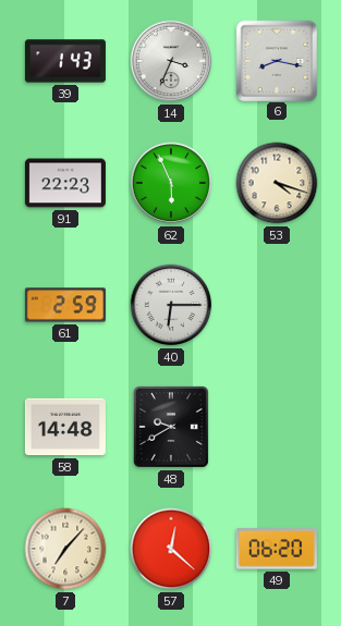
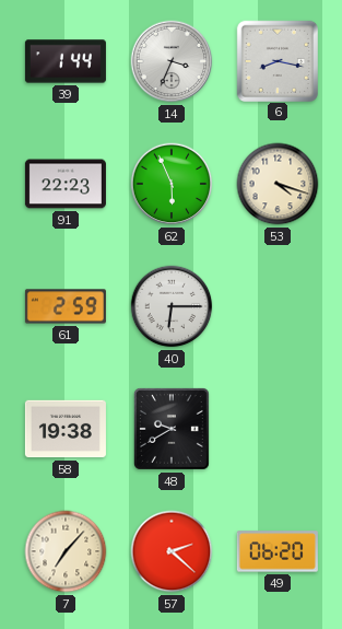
39: 1:43 -> 1:44 (66, 61)
58: 14:48 -> 19:38 (66, 429)
57: 12:22 -> 2:22 (172, 551)
